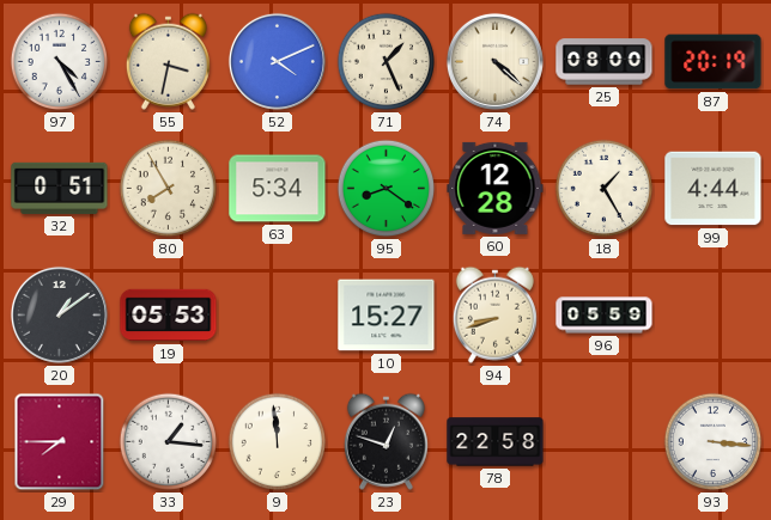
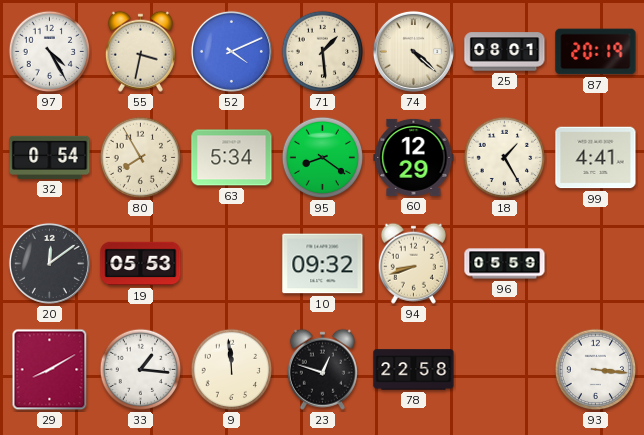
71: 1:26 -> 1:29 (323, 52)
25: 08:00 -> 08:01 (505, 52)
32: 0:51 -> 0:54 (50, 157)
60: 12:28 -> 12:29 (414, 157)
99: 4:44 -> 4:41 (596, 158)
20: 1:09 -> 12:09 (49, 263)
10: 15:27 -> 09:32 (323, 264)
29: 7:45 -> 8:10 (50, 370)
